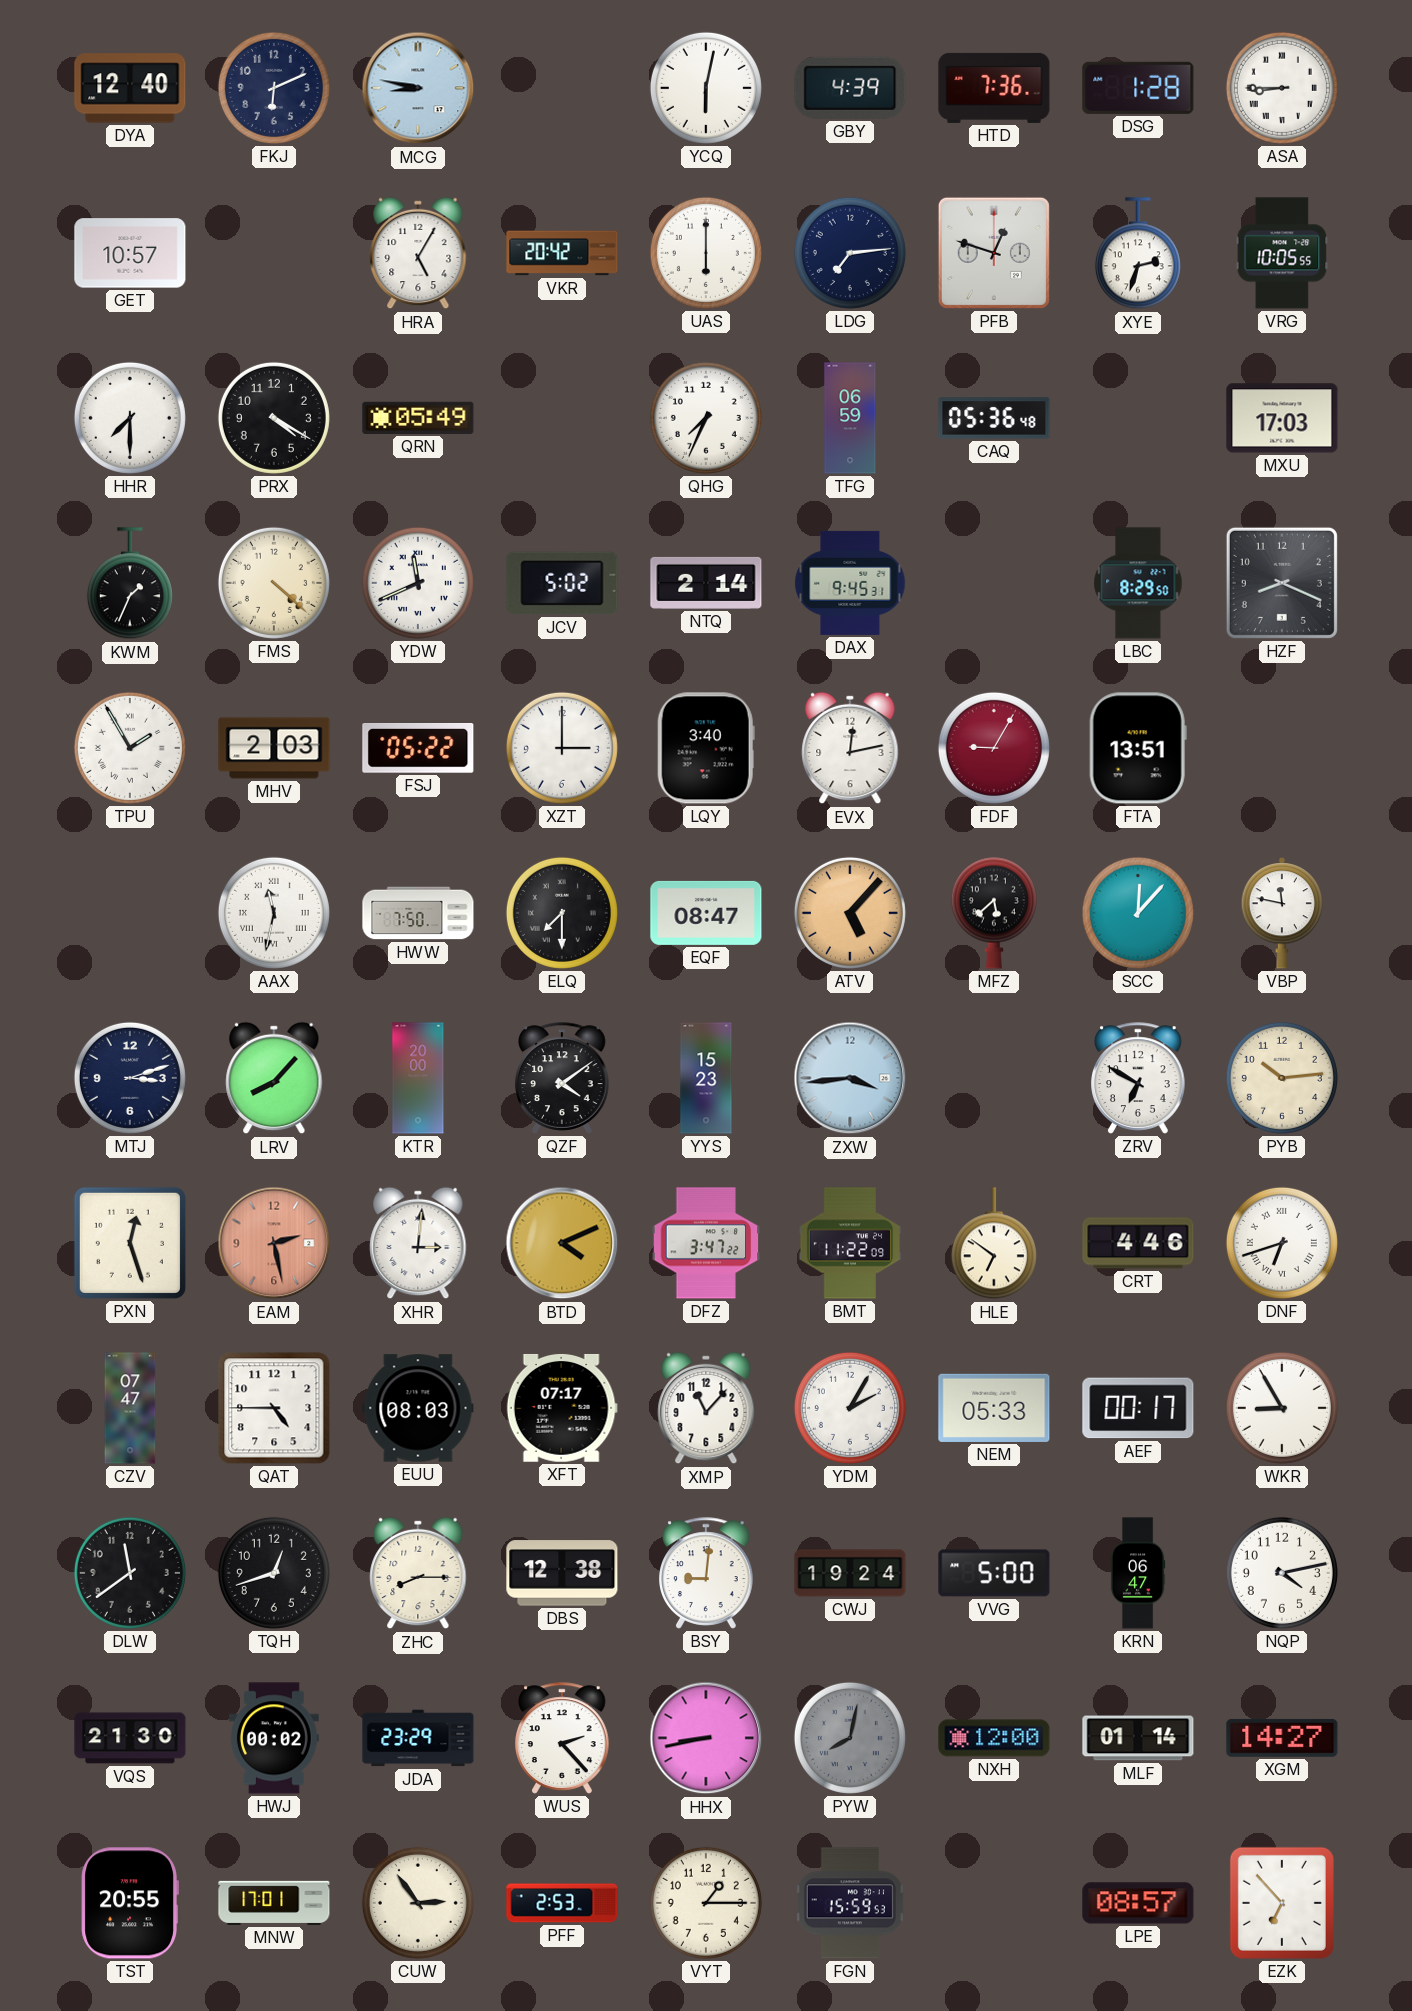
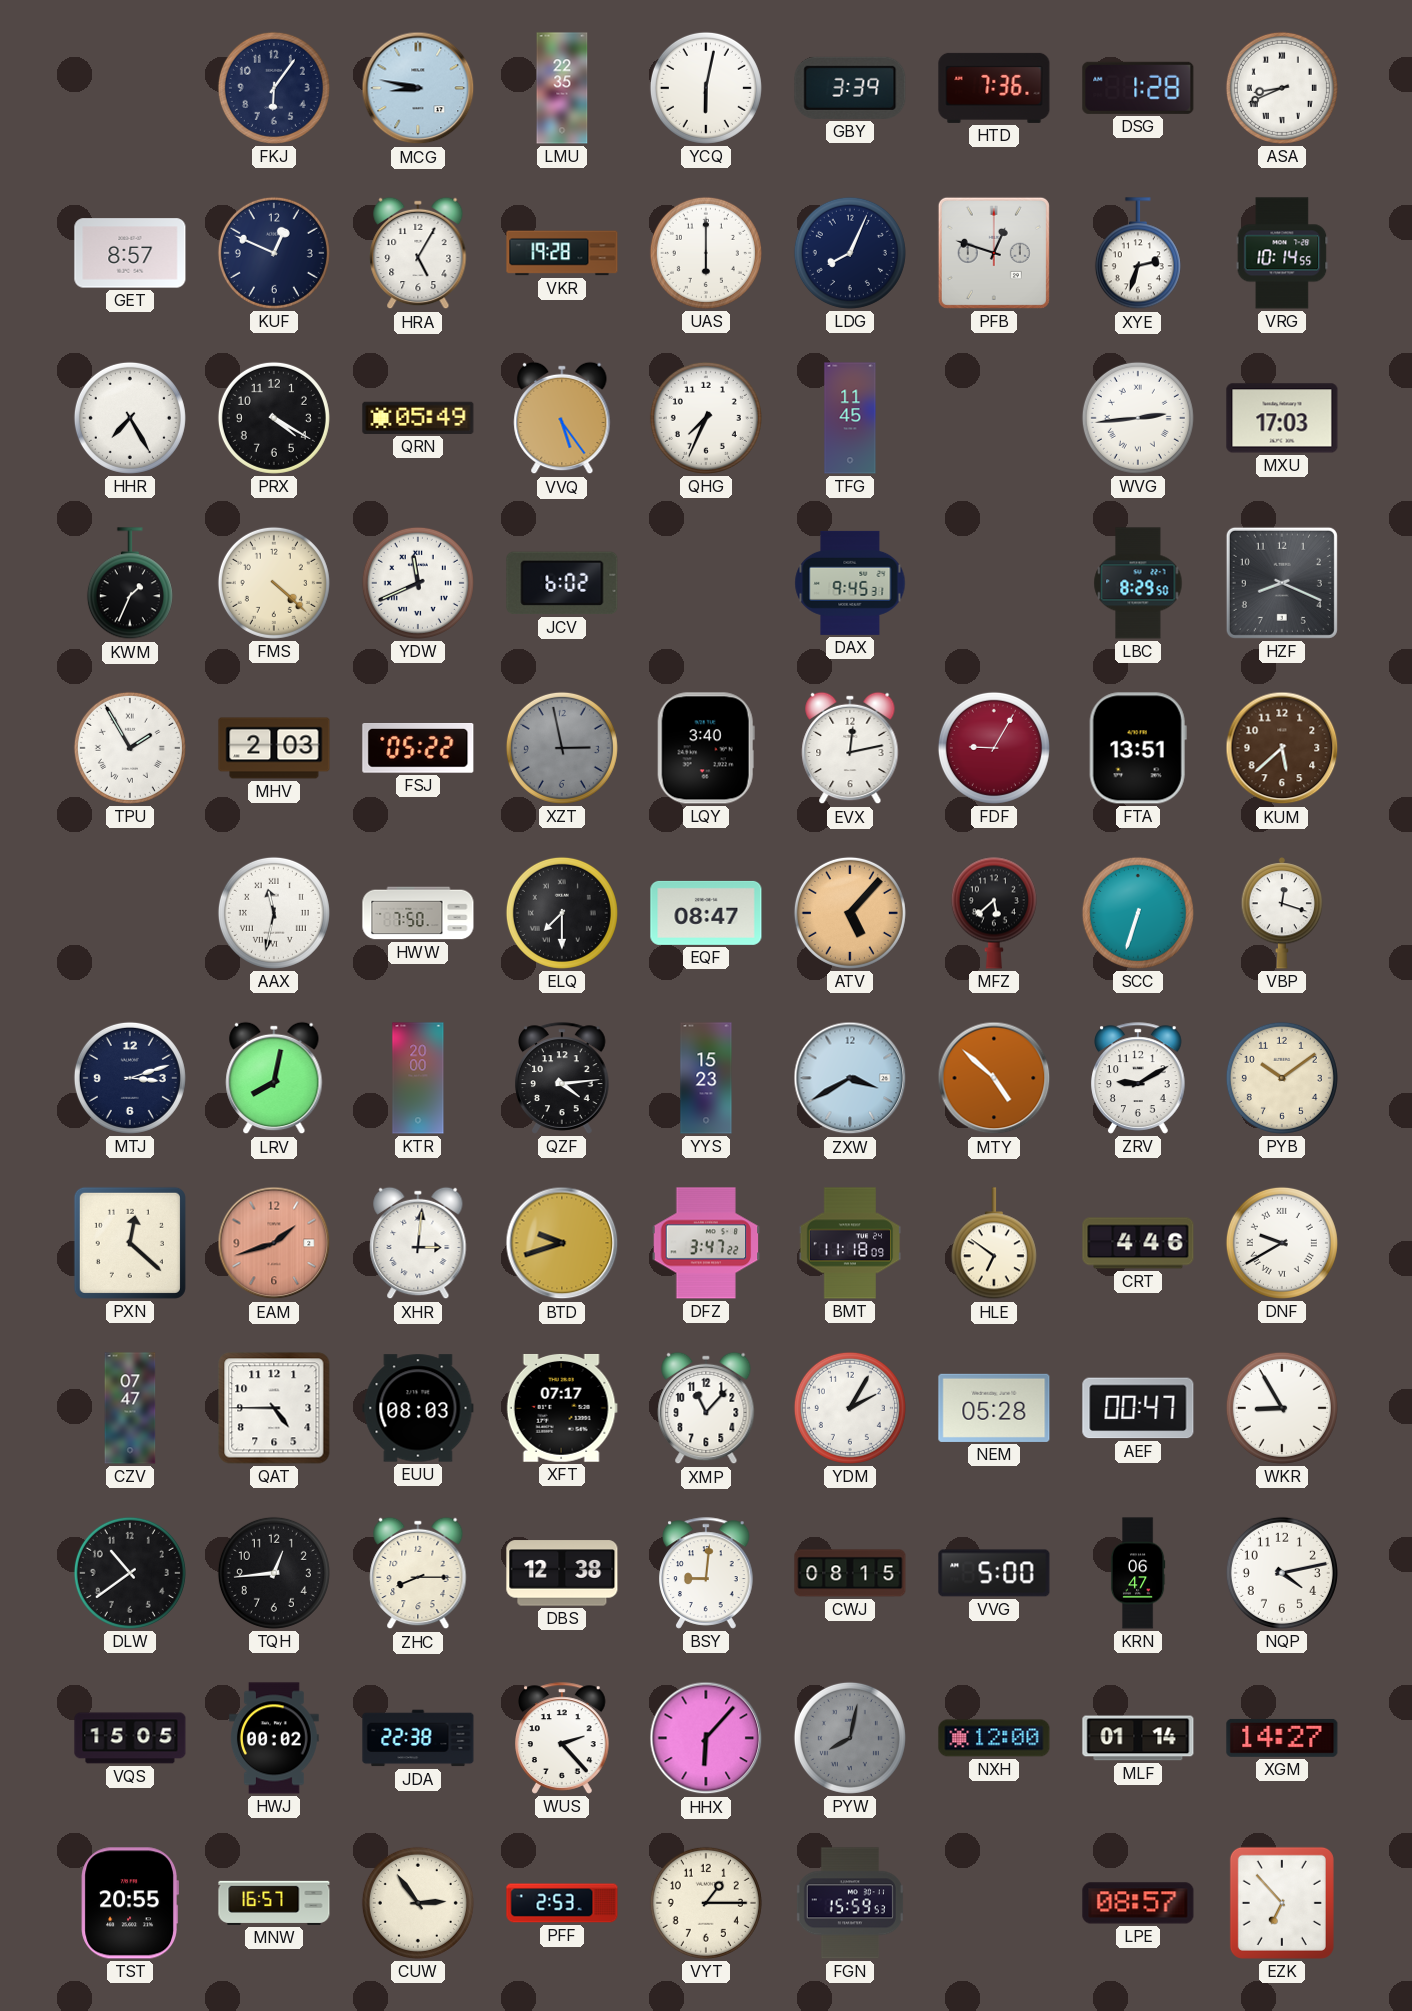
DYA: 12:40 -> none (130, 88)
FKJ: 6:11 -> 6:06 (274, 88)
LMU: none -> 22:35 (562, 88)
GBY: 4:39 -> 3:39 (850, 88)
ASA: 8:45 -> 8:41 (1282, 88)
GET: 10:57 -> 8:57 (130, 253)
KUF: none -> 12:49 (274, 253)
VKR: 20:42 -> 19:28 (562, 253)
LDG: 7:14 -> 8:04 (850, 253)
VRG: 10:05 -> 10:14 (1282, 253)
HHR: 7:30 -> 7:25 (130, 418)
VVQ: none -> 5:24 (562, 418)
TFG: 06:59 -> 11:45 (850, 418)
CAQ: 05:36 -> none (994, 418)
WVG: none -> 2:44 (1138, 418)
JCV: 5:02 -> 6:02 (562, 583)
NTQ: 2:14 -> none (706, 583)
XZT: 3:00 -> 2:58 (562, 748)
XZT dial: white -> grey (562, 748)
KUM: none -> 5:38 (1282, 748)
SCC: 12:07 -> 6:33 (1138, 913)
VBP: 11:47 -> 12:18 (1282, 913)
LRV: 8:07 -> 8:02 (274, 1078)
QZF: 4:09 -> 4:14 (562, 1078)
ZXW: 3:44 -> 3:40 (850, 1078)
MTY: none -> 4:52 (994, 1078)
ZRV: 6:50 -> 9:10 (1138, 1078)
PYB: 10:14 -> 10:09 (1282, 1078)
PXN: 12:27 -> 12:22 (130, 1243)
EAM: 2:28 -> 1:42 (274, 1243)
BTD: 4:11 -> 9:42 (562, 1243)
BMT: 11:22 -> 11:18 (850, 1243)
DNF: 6:42 -> 9:40 (1282, 1243)
NEM: 05:33 -> 05:28 (994, 1408)
AEF: 00:17 -> 00:47 (1138, 1408)
DLW: 11:39 -> 10:39 (130, 1573)
TQH: 12:42 -> 12:44 (274, 1573)
CWJ: 19:24 -> 08:15 (850, 1573)
VQS: 21:30 -> 15:05 (130, 1738)
JDA: 23:29 -> 22:38 (418, 1738)
HHX: 8:43 -> 6:07 (706, 1738)
MNW: 17:01 -> 16:57 (274, 1903)
